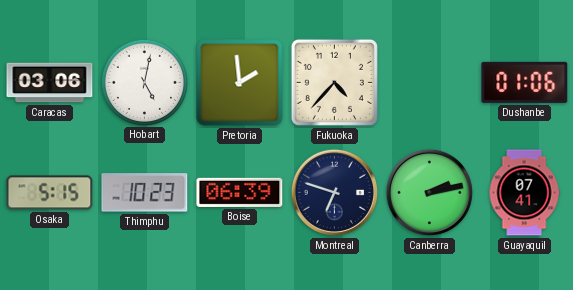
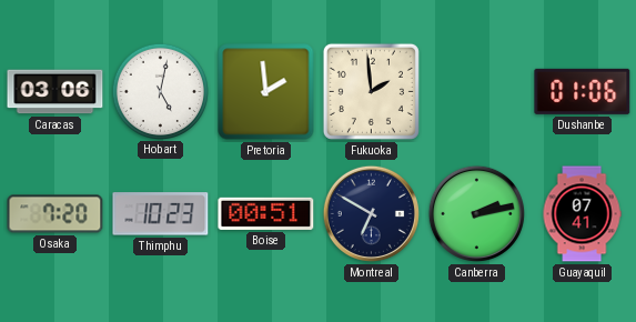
Fukuoka: 4:37 -> 1:59 (371, 91)
Osaka: 5:15 -> 7:20 (55, 214)
Boise: 06:39 -> 00:51 (266, 213)
Montreal: 6:48 -> 6:50 (371, 213)
